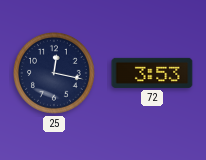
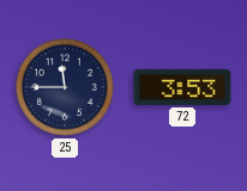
25: 12:17 -> 11:45 (65, 87)
